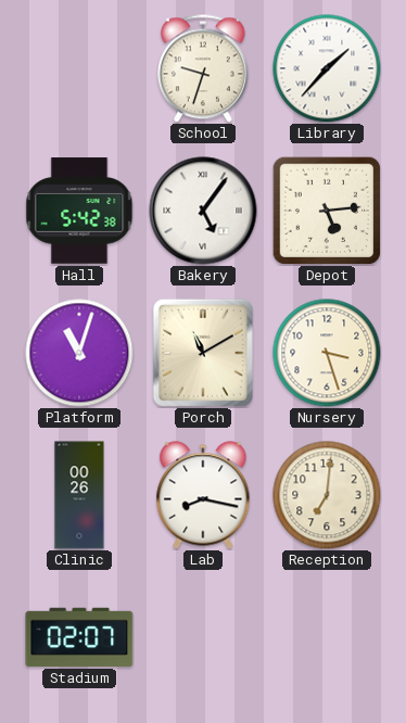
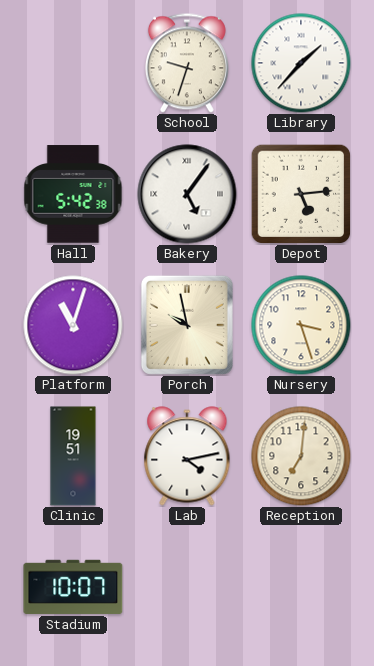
Porch: 11:10 -> 9:58 (187, 325)
Clinic: 00:26 -> 19:51 (73, 456)
Lab: 8:17 -> 4:13 (187, 456)
Stadium: 02:07 -> 10:07 (73, 587)
